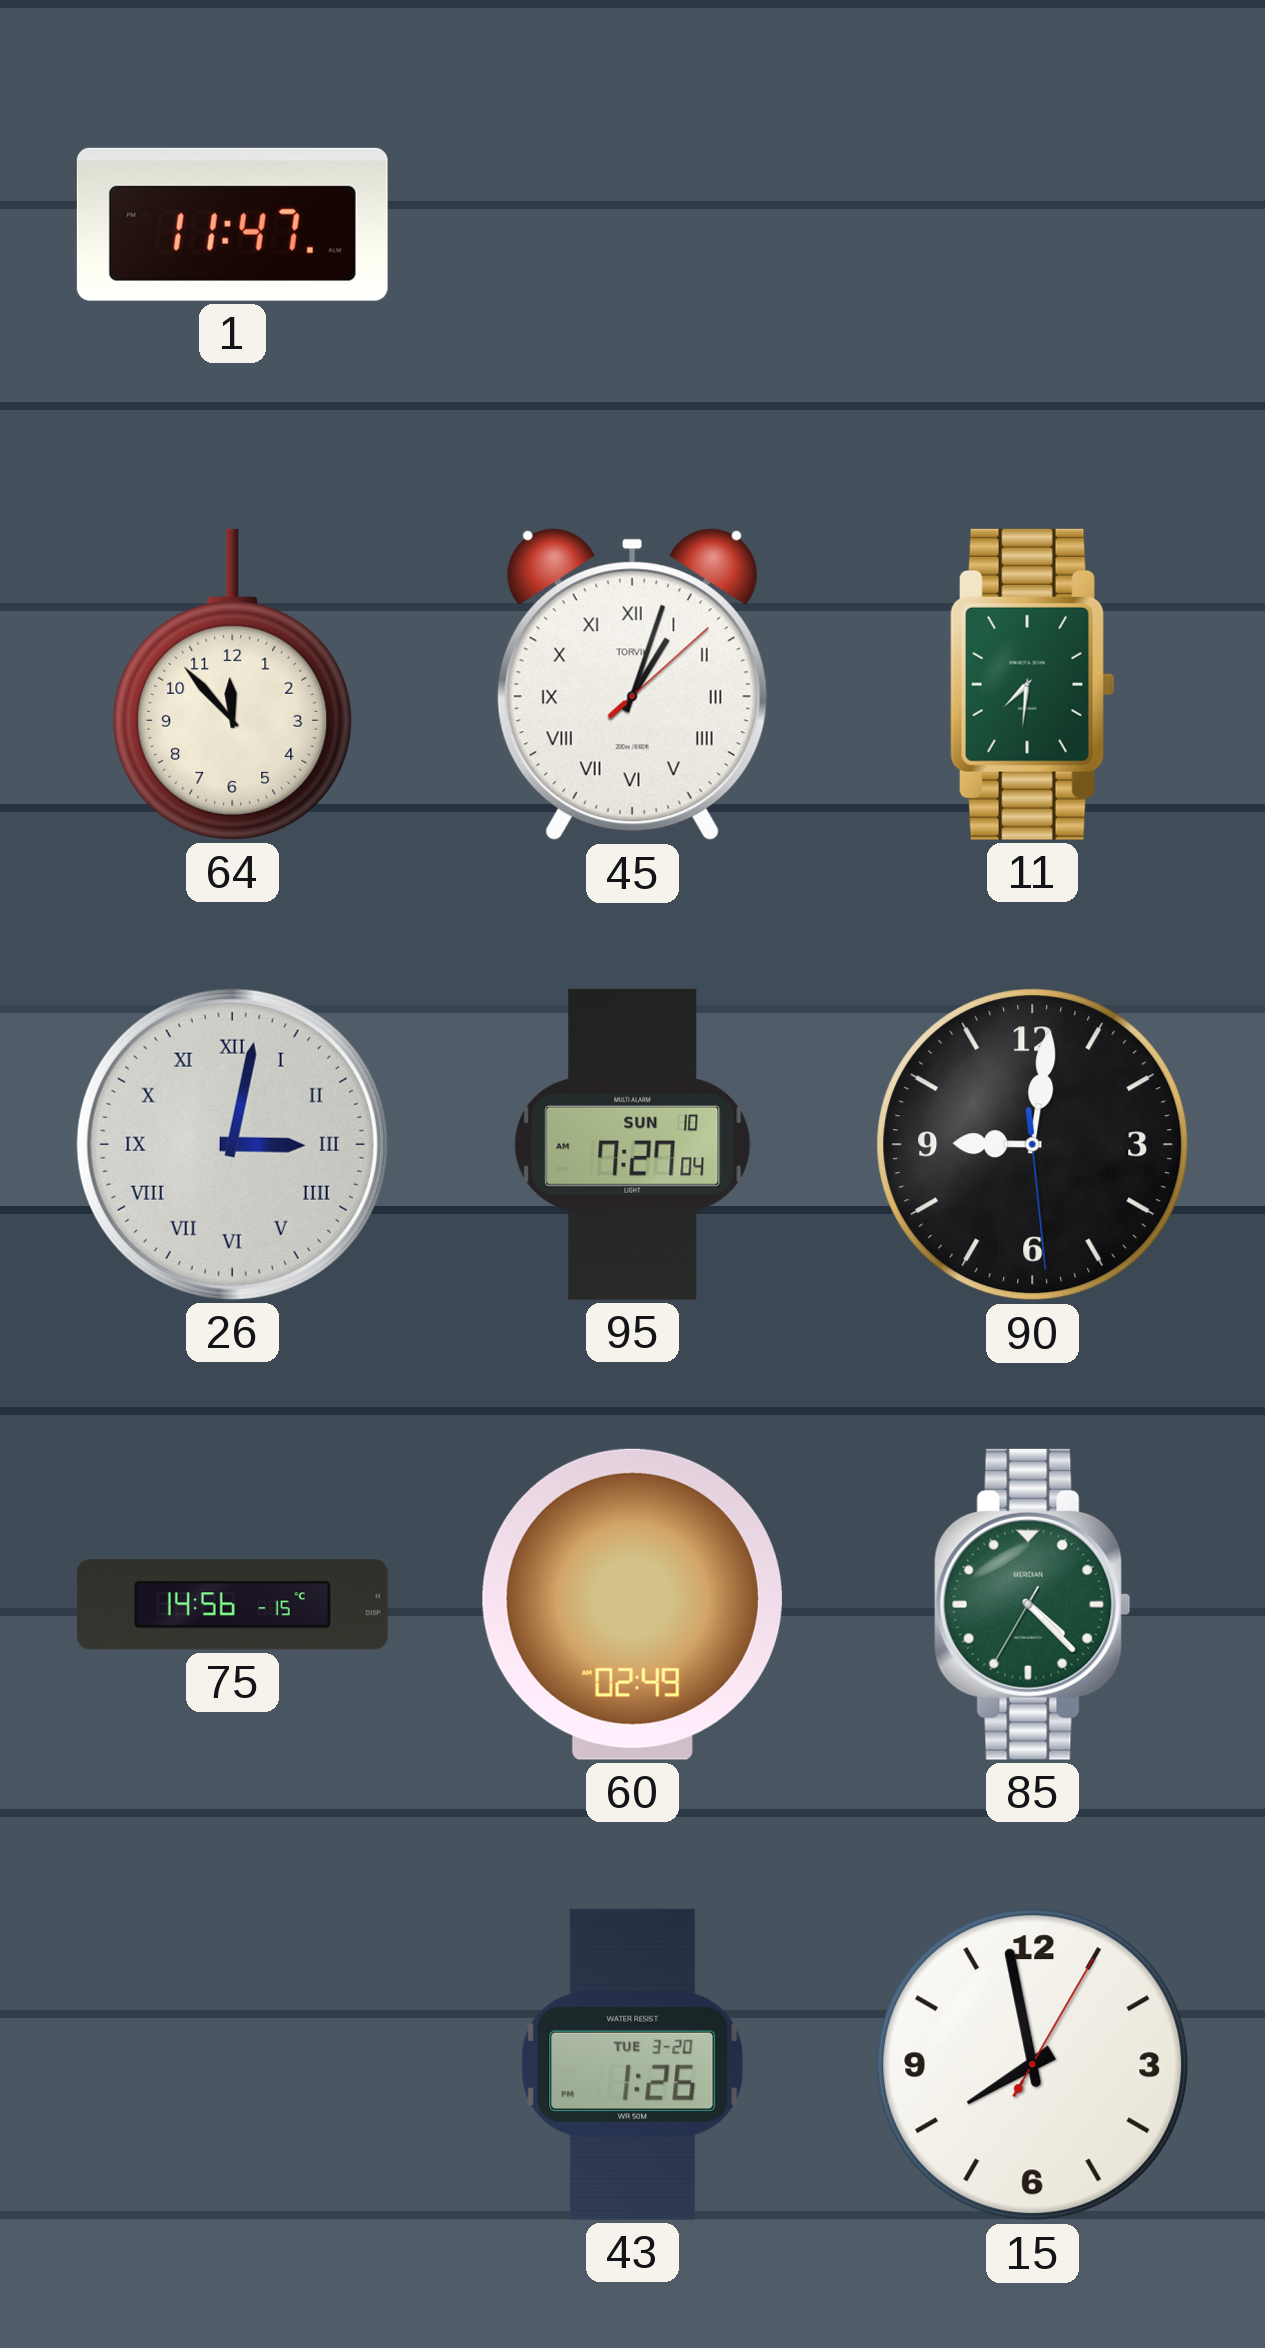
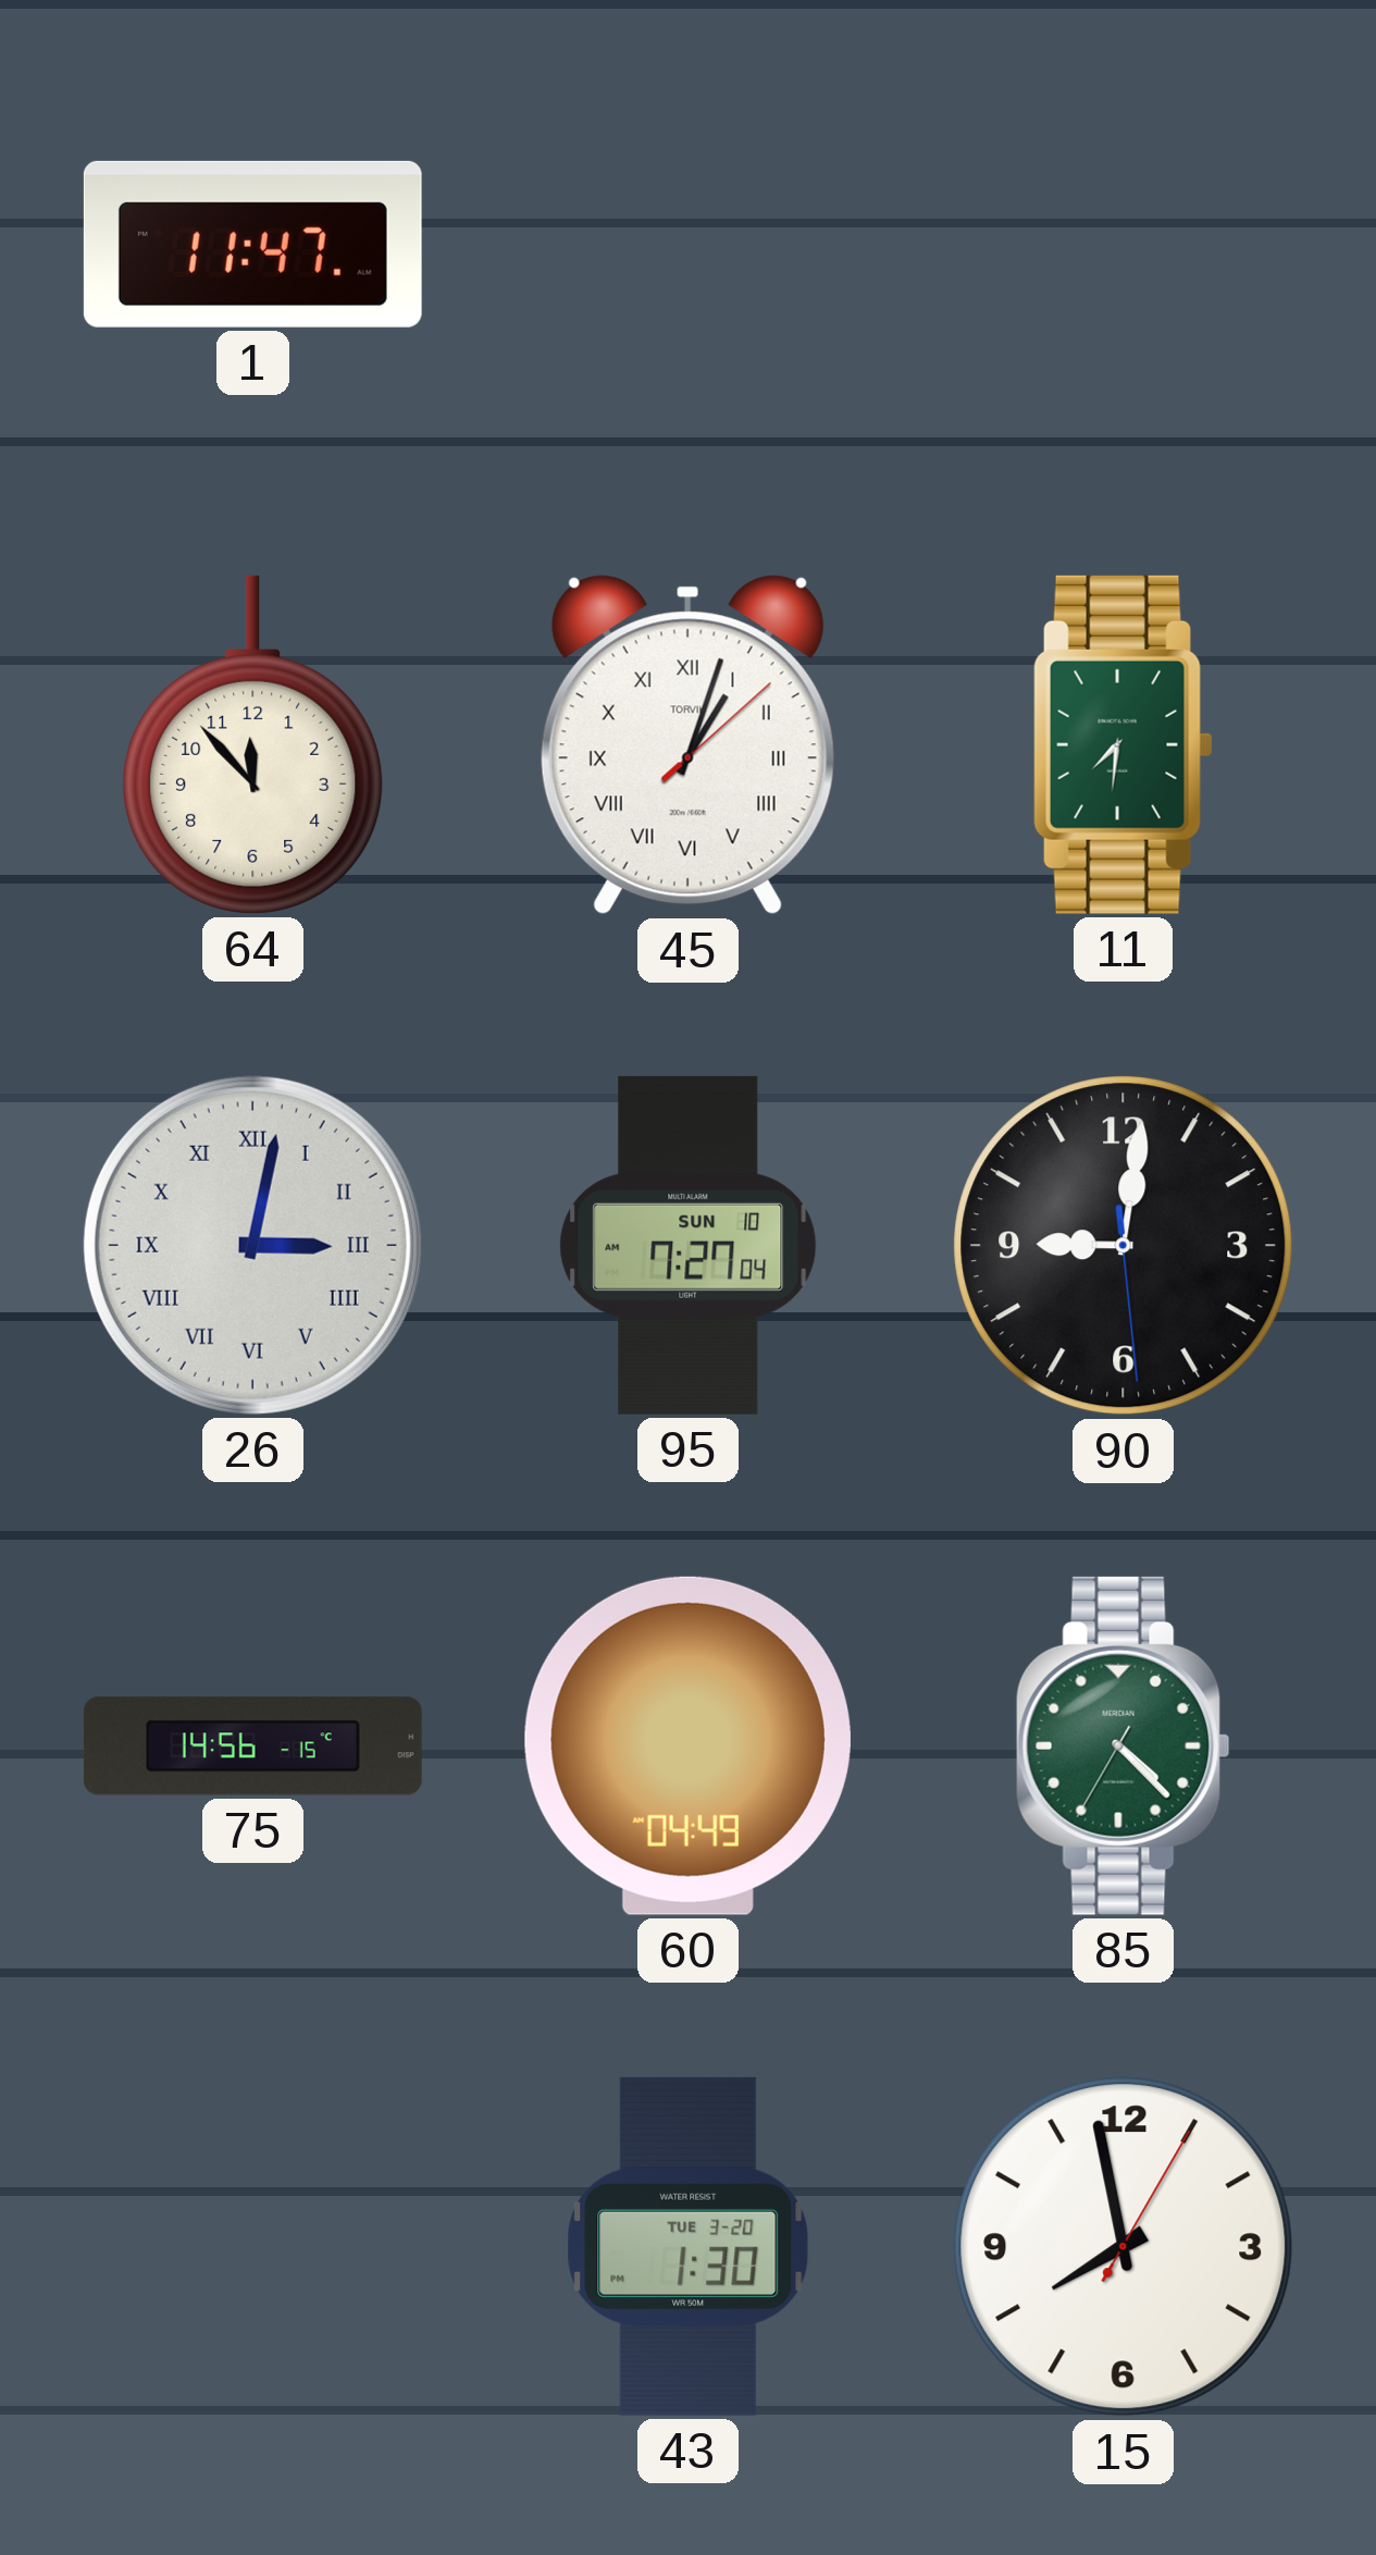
60: 02:49 -> 04:49 (687, 1745)
43: 1:26 -> 1:30 (689, 2246)
